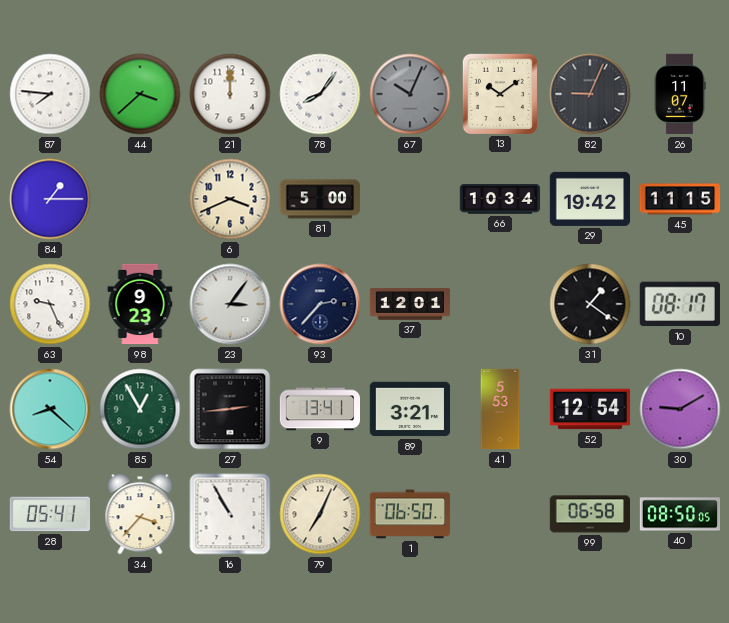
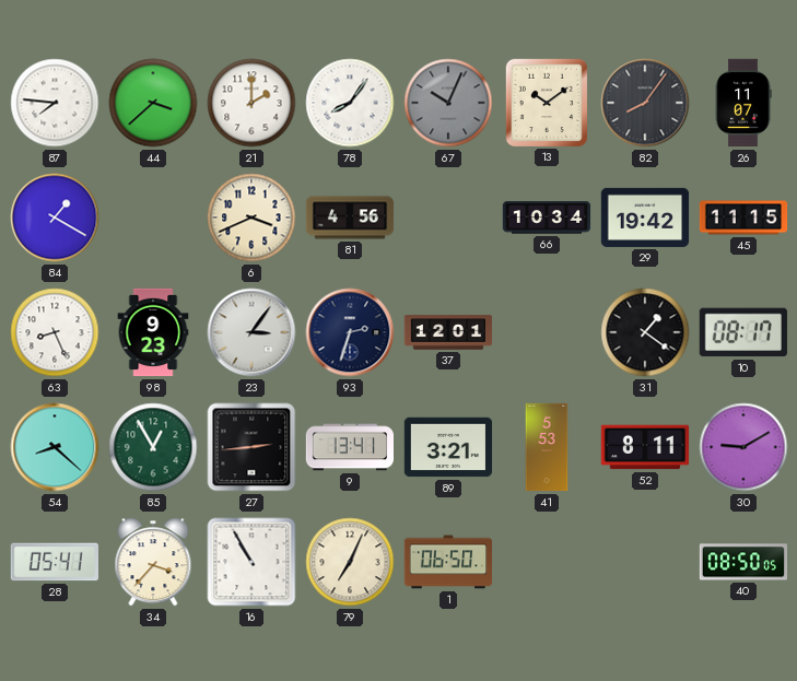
21: 12:00 -> 2:00 (251, 103)
82: 9:04 -> 8:06 (645, 103)
84: 1:15 -> 1:20 (55, 218)
81: 5:00 -> 4:56 (350, 218)
63: 9:26 -> 8:26 (55, 332)
93: 2:37 -> 2:33 (350, 332)
52: 12:54 -> 8:11 (645, 447)
99: 06:58 -> none (590, 514)
